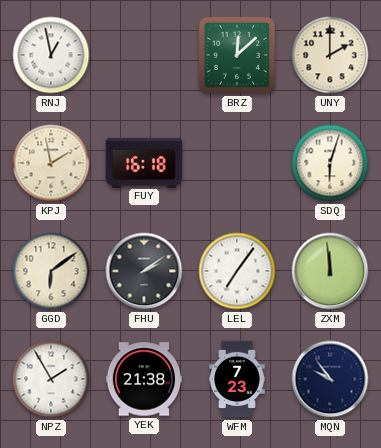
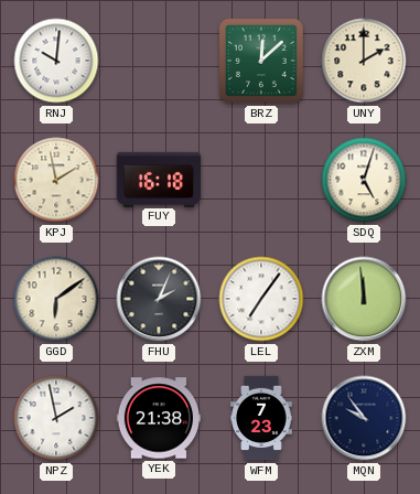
RNJ: 12:58 -> 10:01 (56, 61)
SDQ: 6:03 -> 5:03 (364, 180)
FHU: 2:09 -> 2:04 (159, 299)
NPZ: 1:55 -> 1:58 (56, 418)
